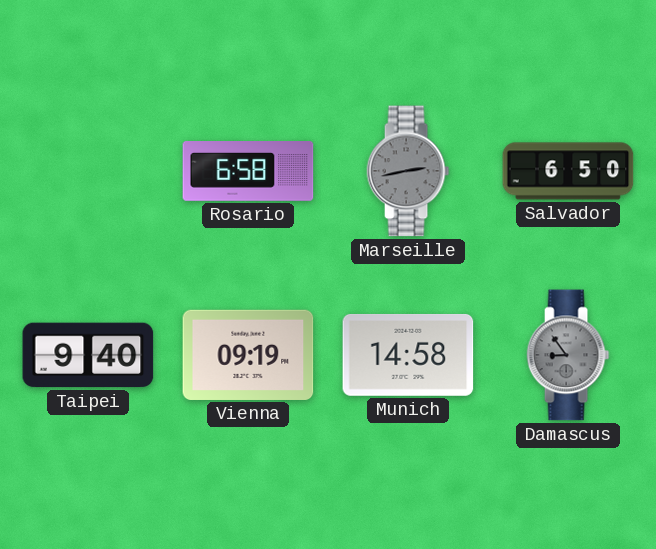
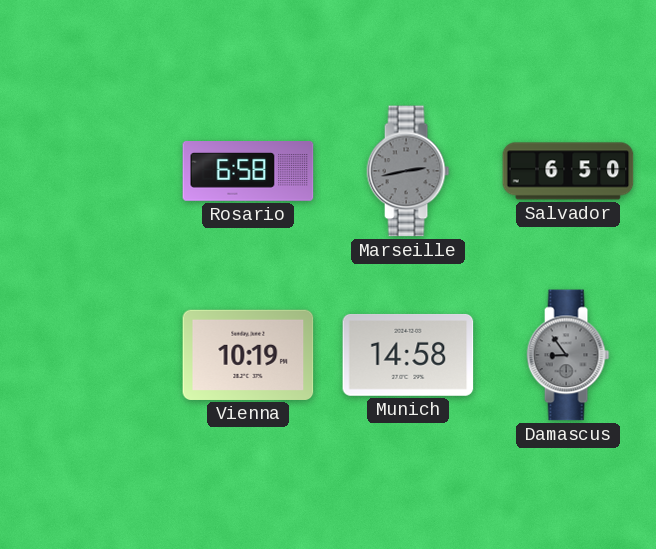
Taipei: 9:40 -> none (88, 355)
Vienna: 09:19 -> 10:19 (248, 355)
